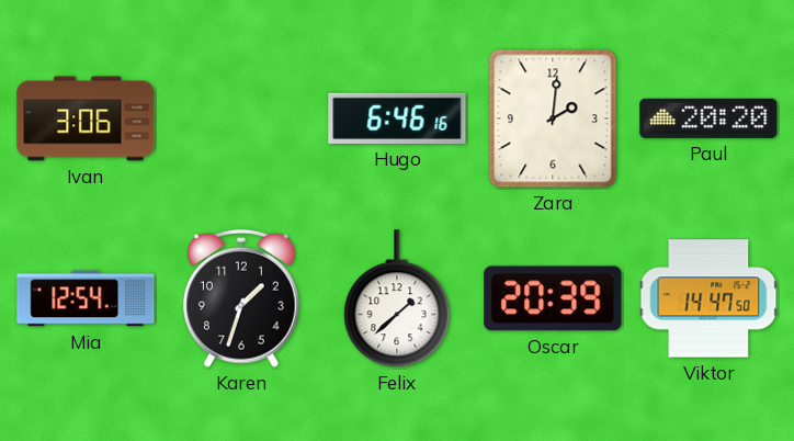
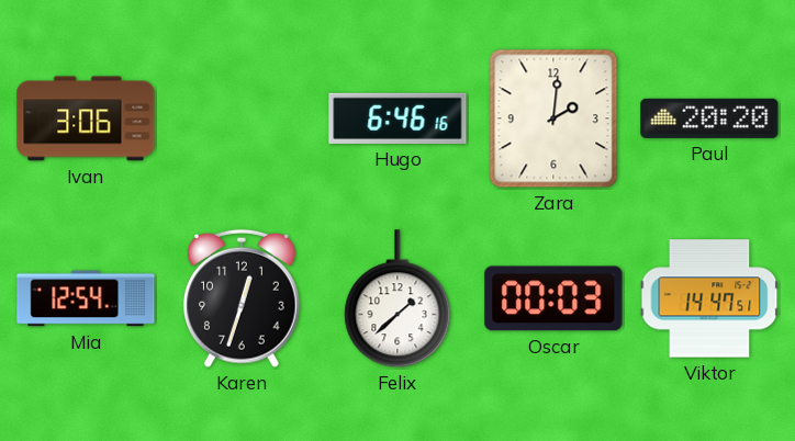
Karen: 1:33 -> 12:33 (243, 298)
Oscar: 20:39 -> 00:03 (553, 298)
Viktor: 14:47:50 -> 14:47:51 (709, 298)
